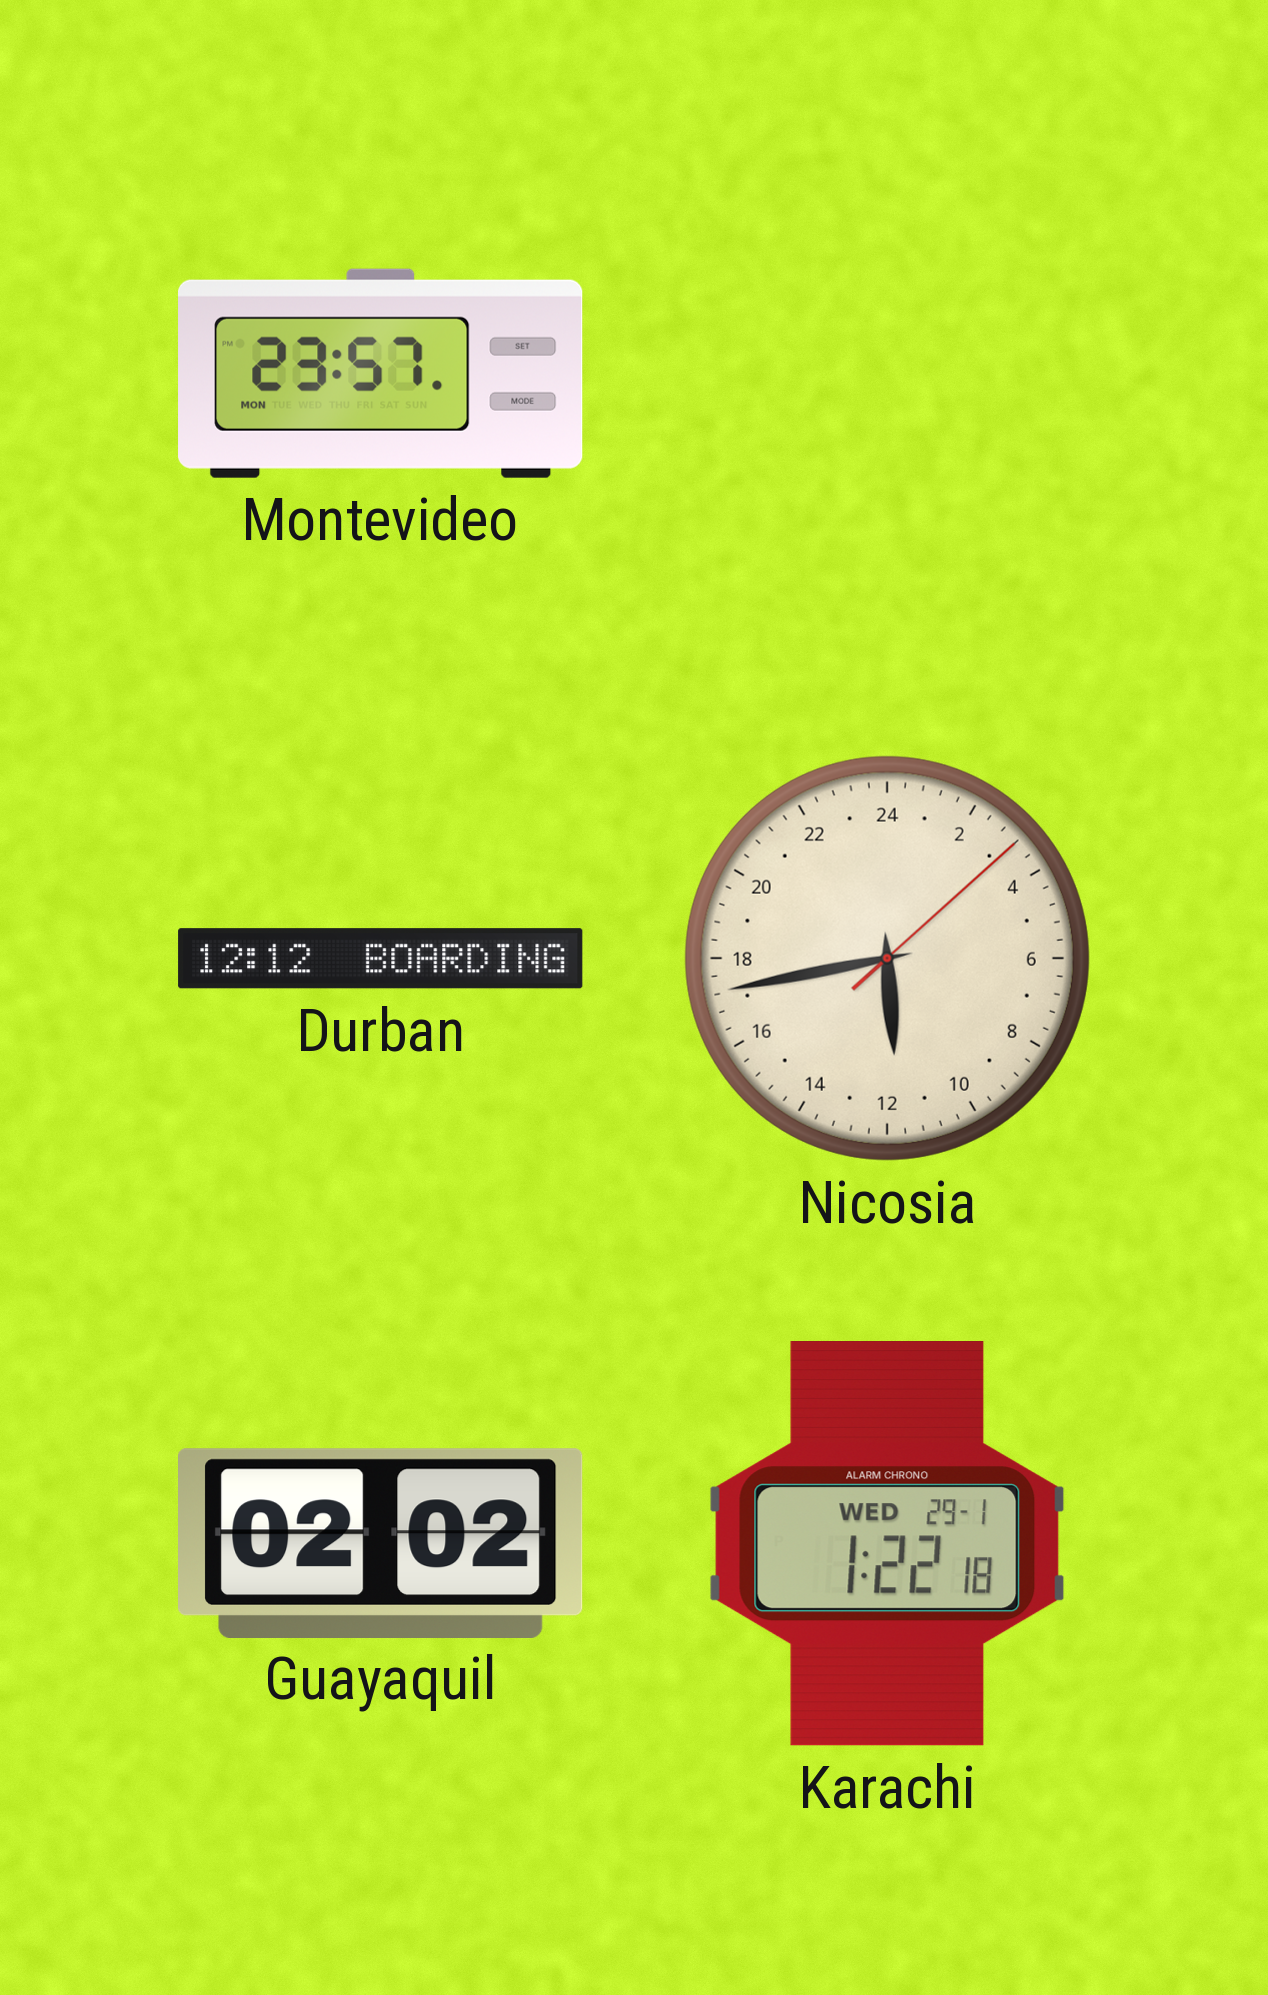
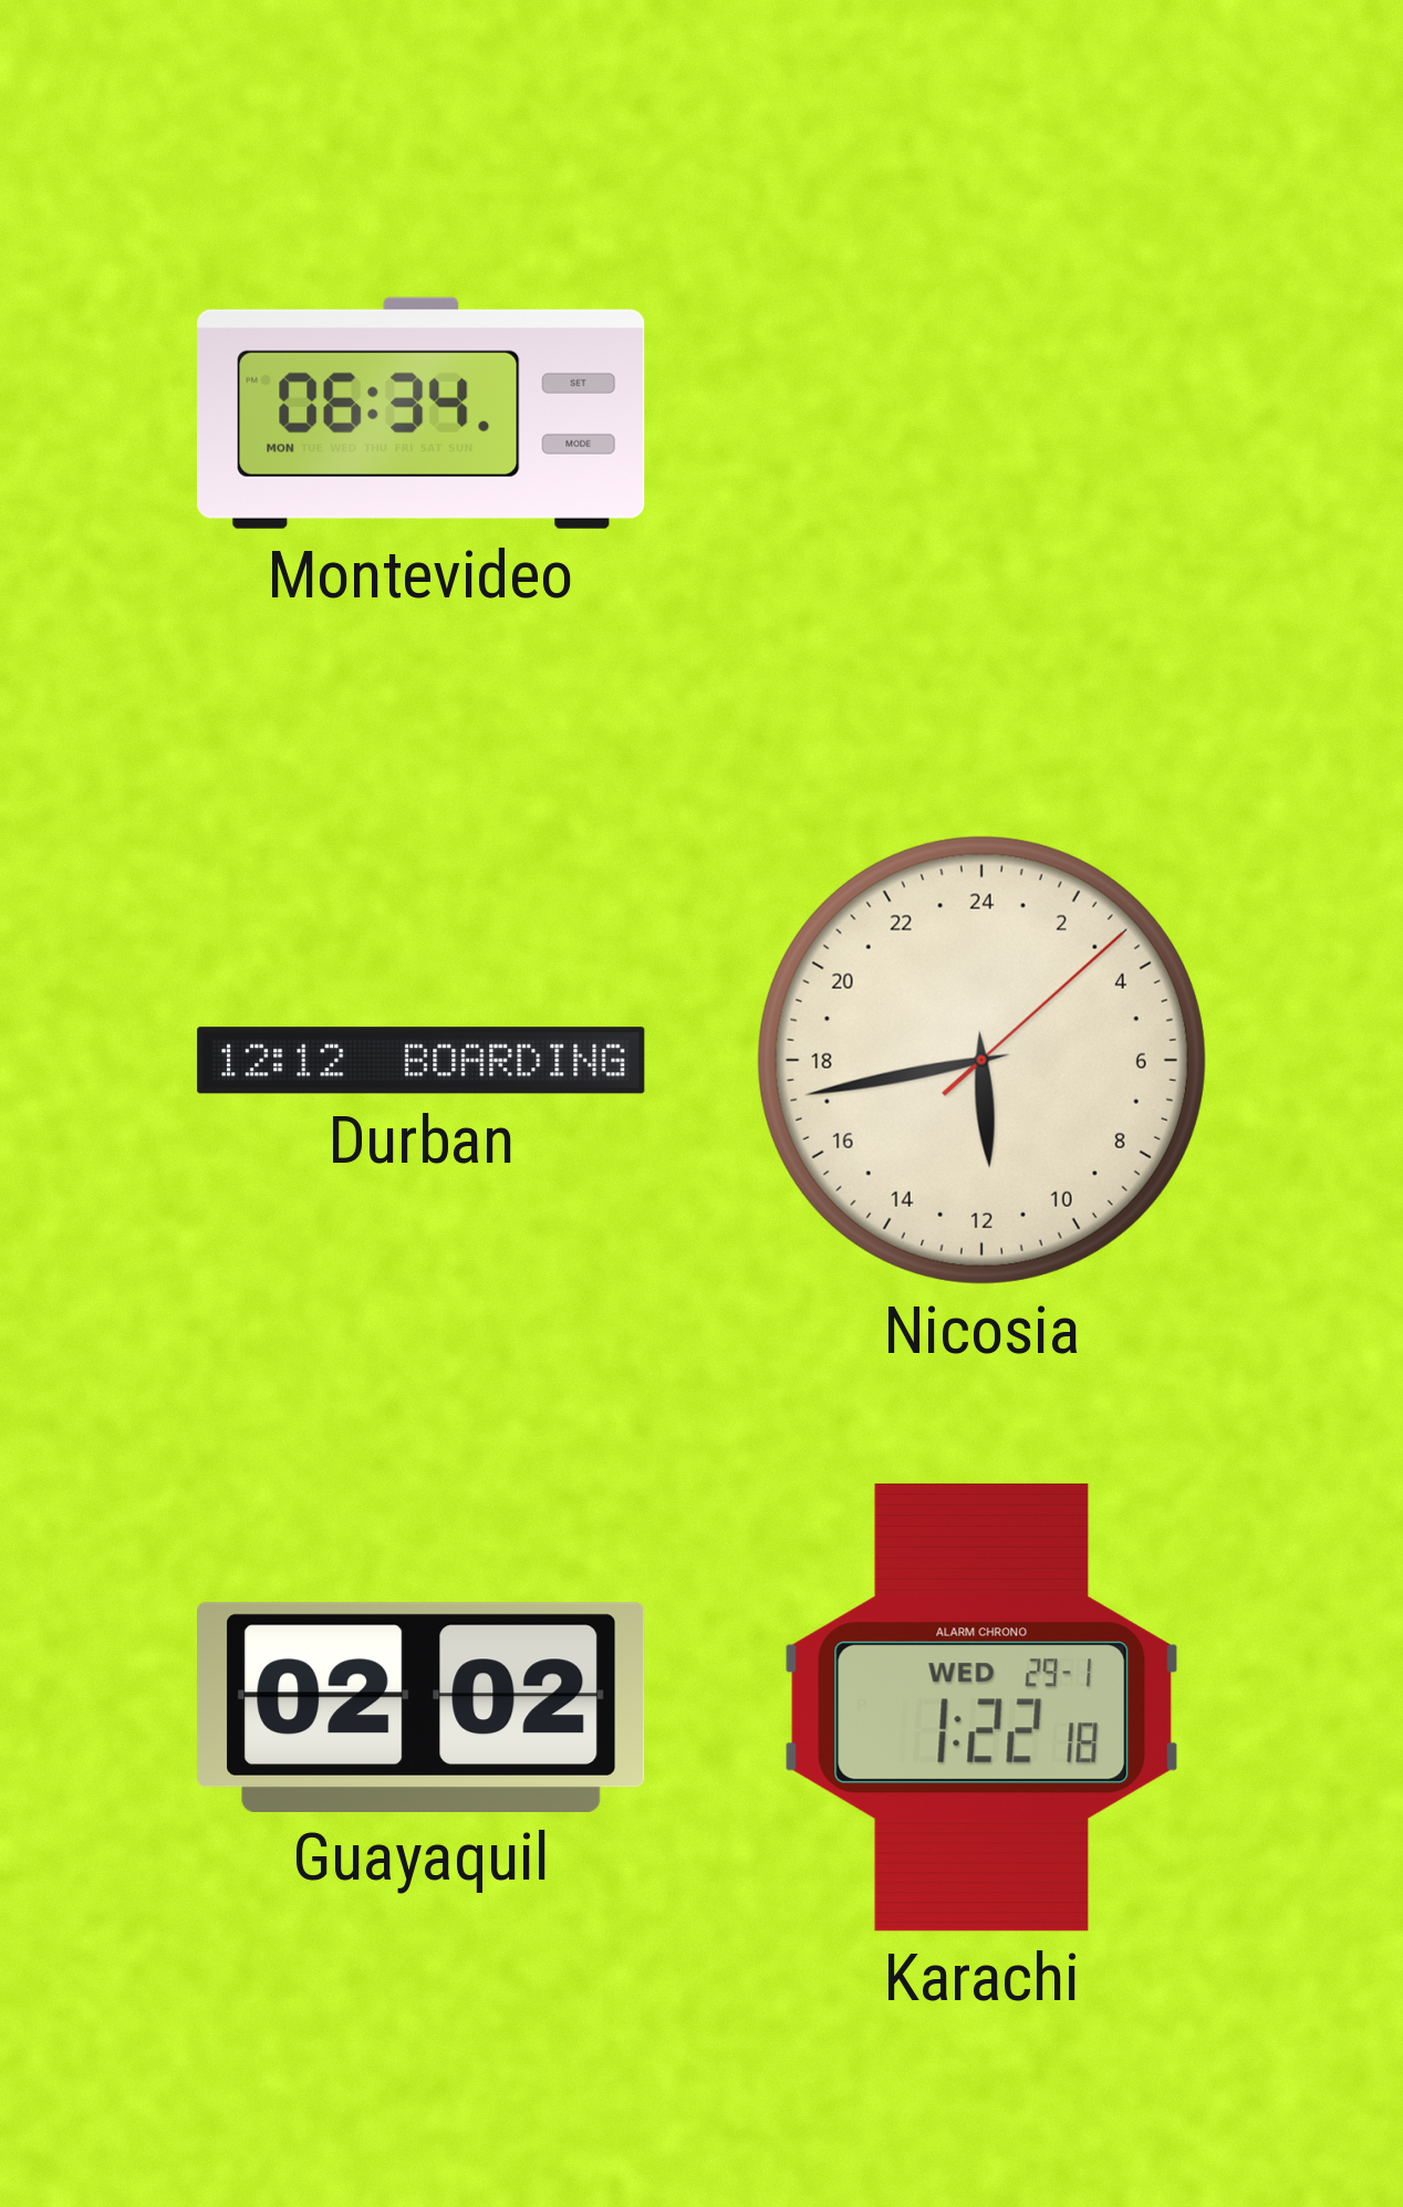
Montevideo: 23:57 -> 06:34 (422, 413)
